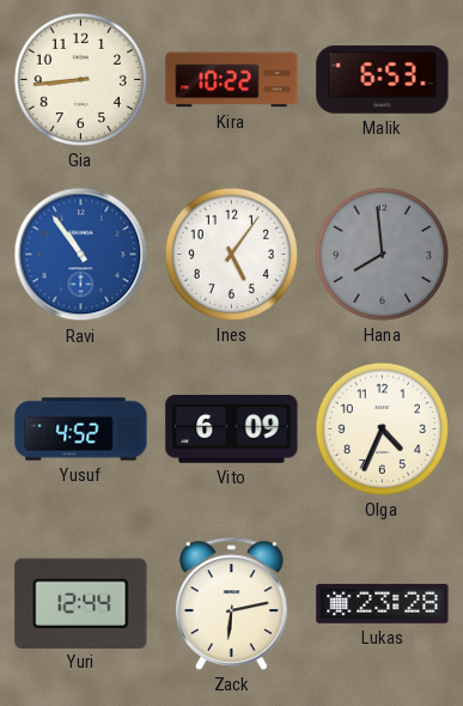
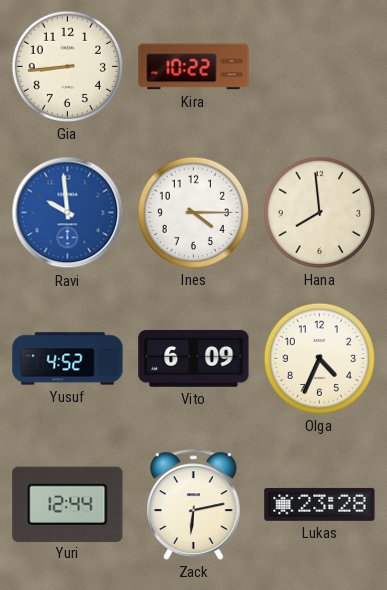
Malik: 6:53 -> none (383, 80)
Ravi: 10:54 -> 9:59 (68, 213)
Ines: 5:06 -> 4:15 (193, 212)
Hana dial: grey -> cream (319, 212)
